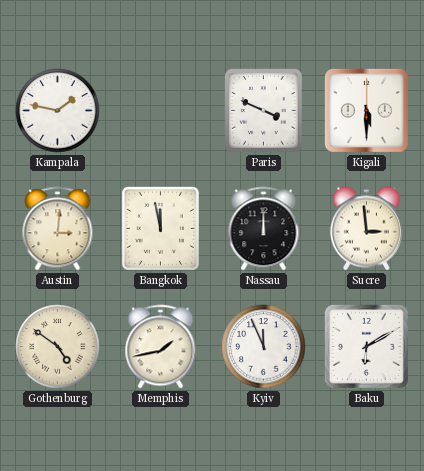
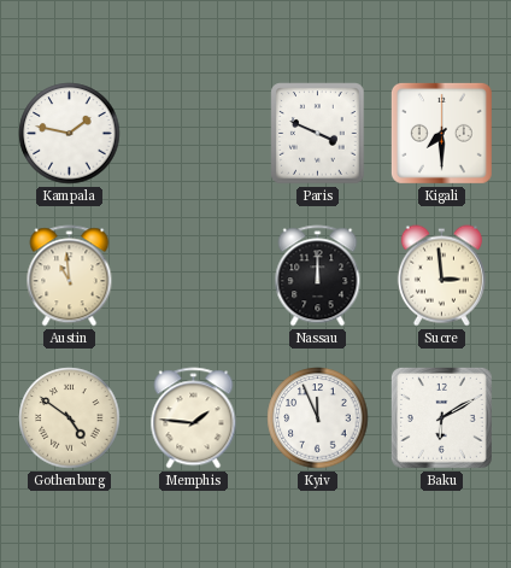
Kigali: 5:30 -> 7:30 (441, 133)
Austin: 3:01 -> 10:59 (70, 276)
Bangkok: 11:58 -> none (160, 228)
Memphis: 1:43 -> 1:46 (194, 418)
